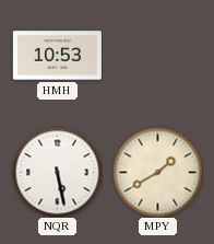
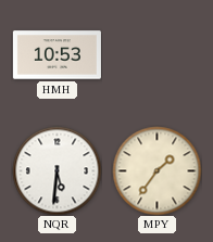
NQR: 5:28 -> 5:31 (57, 170)
MPY: 1:40 -> 1:36 (156, 170)
